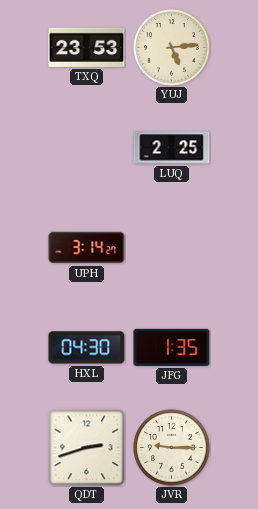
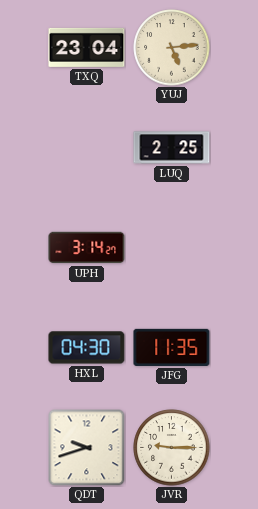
TXQ: 23:53 -> 23:04 (87, 47)
JFG: 1:35 -> 11:35 (172, 347)
QDT: 2:42 -> 9:42 (86, 448)
